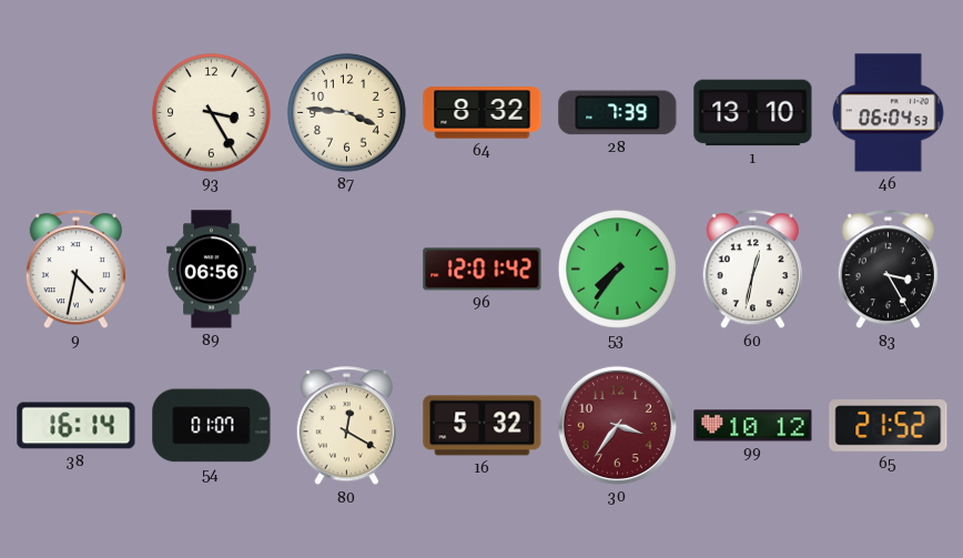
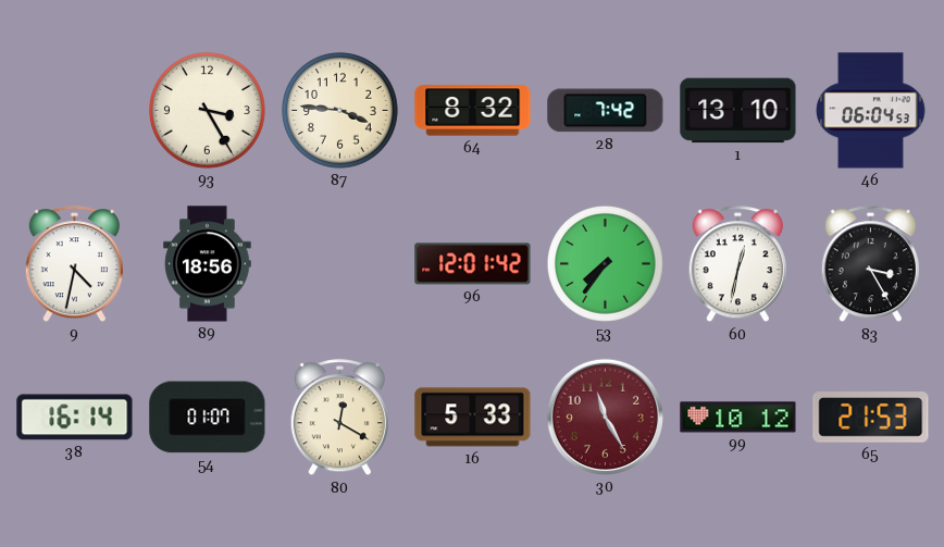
28: 7:39 -> 7:42 (606, 111)
89: 06:56 -> 18:56 (208, 264)
16: 5:32 -> 5:33 (473, 418)
30: 3:36 -> 11:25 (605, 417)
65: 21:52 -> 21:53 (871, 418)
